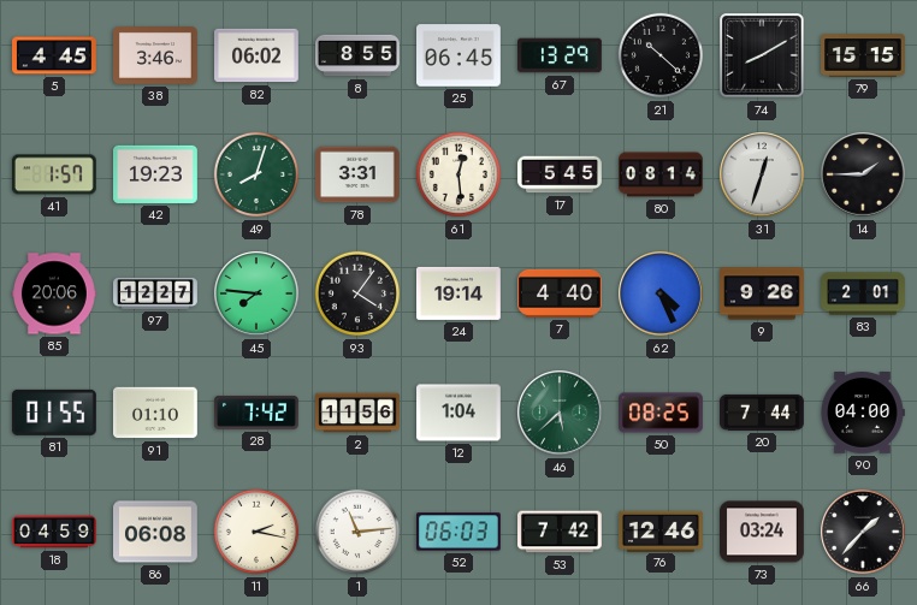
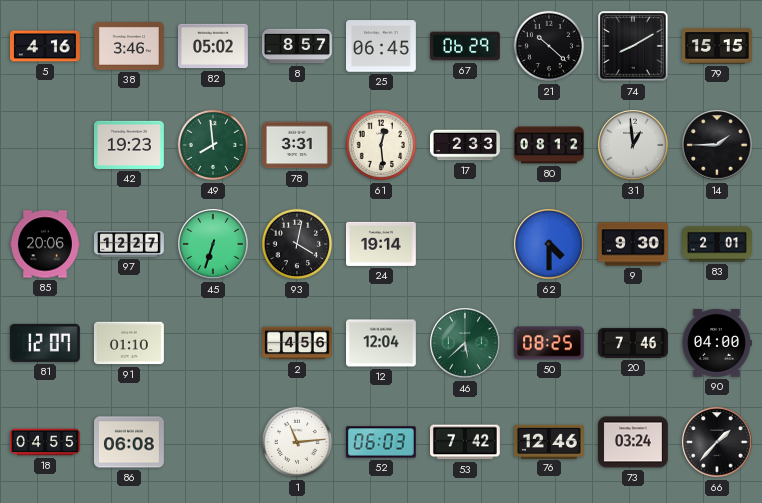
5: 4:45 -> 4:16 (46, 46)
82: 06:02 -> 05:02 (214, 46)
8: 8:55 -> 8:57 (298, 46)
67: 13:29 -> 06:29 (466, 46)
41: 1:57 -> none (54, 174)
49: 8:03 -> 7:59 (213, 145)
17: 5:45 -> 2:33 (466, 145)
80: 08:14 -> 08:12 (550, 145)
31: 12:33 -> 12:59 (633, 145)
45: 7:46 -> 6:33 (213, 244)
93: 4:06 -> 4:02 (297, 244)
7: 4:40 -> none (561, 293)
62: 4:26 -> 4:30 (549, 244)
9: 9:26 -> 9:30 (634, 244)
81: 01:55 -> 12:07 (45, 343)
28: 7:42 -> none (258, 413)
2: 11:56 -> 4:56 (298, 343)
12: 1:04 -> 12:04 (382, 343)
20: 7:44 -> 7:46 (634, 343)
18: 04:59 -> 04:55 (46, 442)
11: 2:17 -> none (256, 532)
